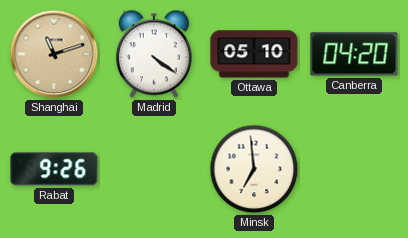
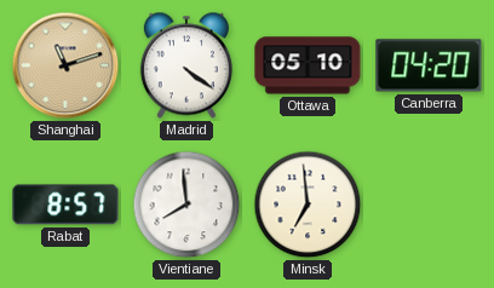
Rabat: 9:26 -> 8:57 (65, 205)
Vientiane: none -> 7:59 (186, 205)
